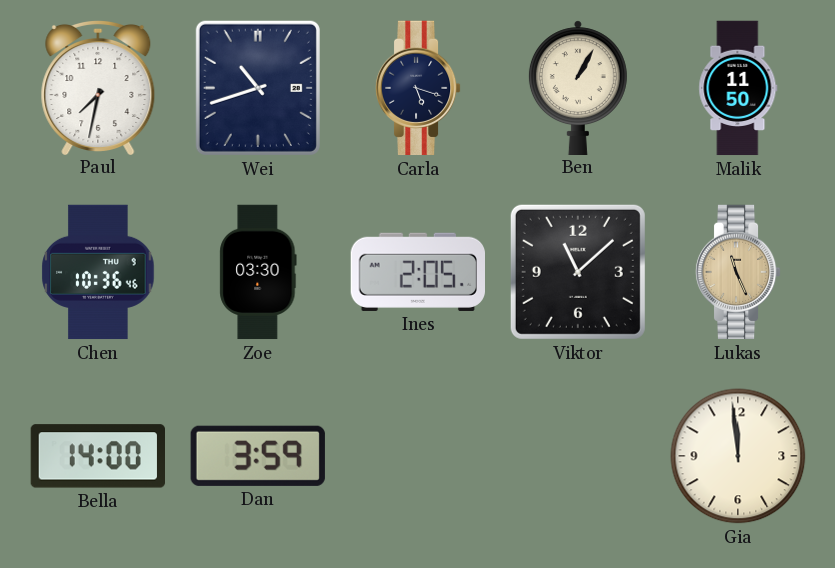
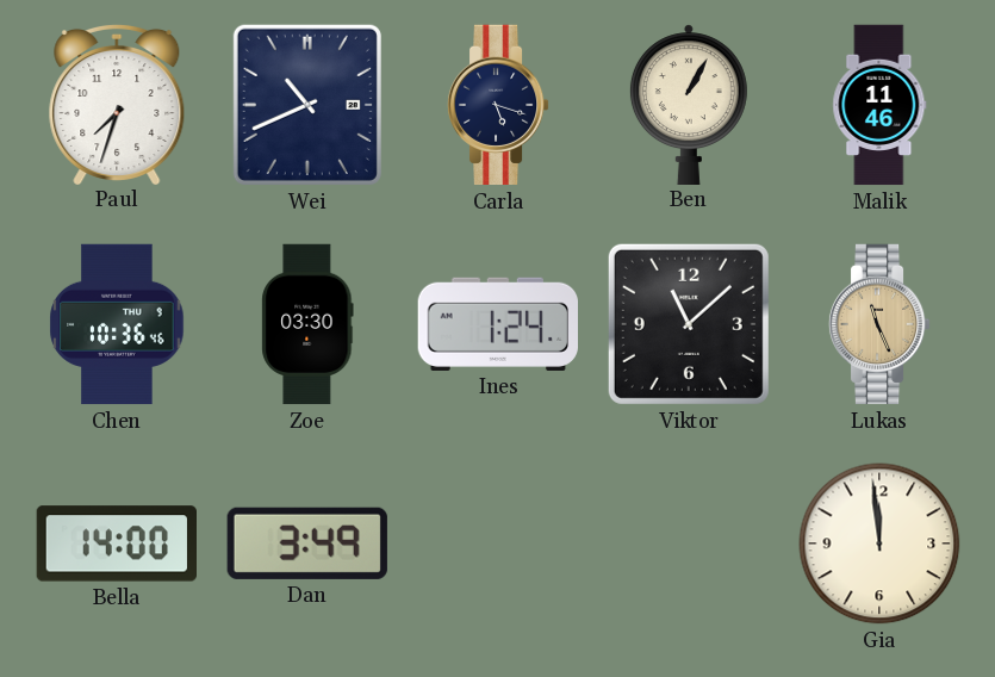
Paul: 7:32 -> 7:33 (117, 104)
Wei: 10:42 -> 10:41 (307, 105)
Malik: 11:50 -> 11:46 (879, 105)
Ines: 2:05 -> 1:24 (497, 324)
Dan: 3:59 -> 3:49 (307, 544)
